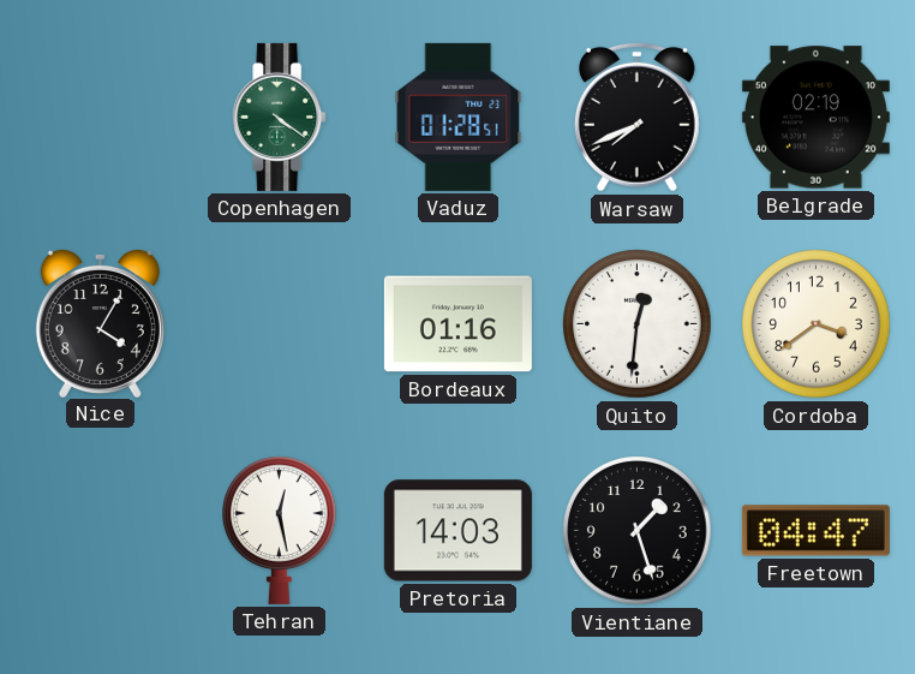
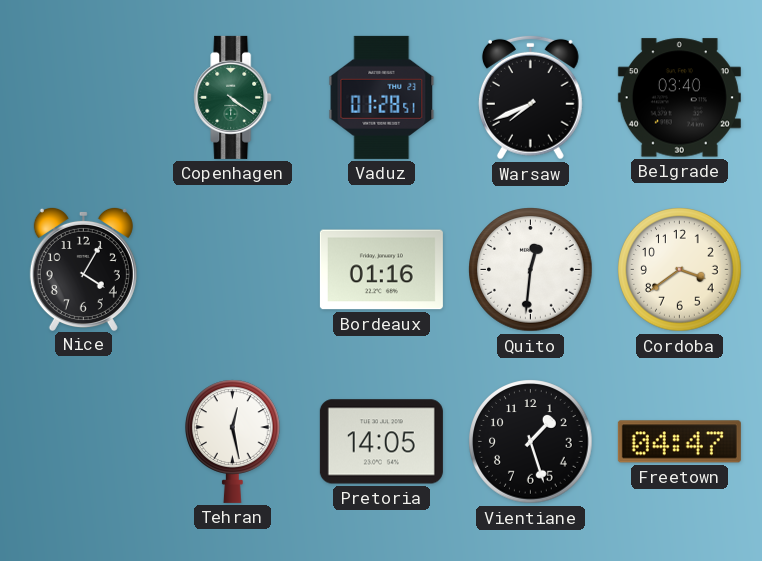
Belgrade: 02:19 -> 03:40 (679, 98)
Pretoria: 14:03 -> 14:05 (381, 442)
